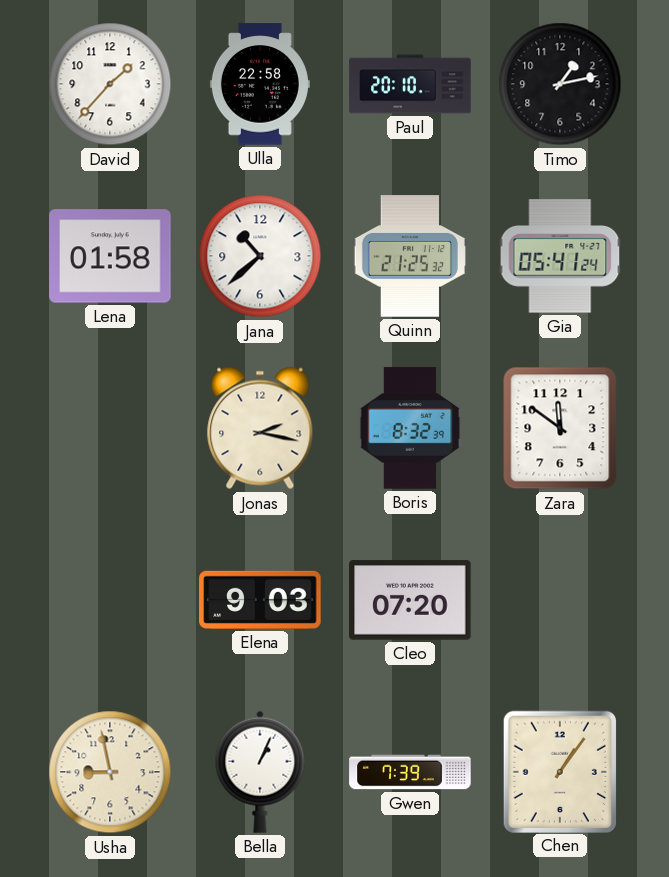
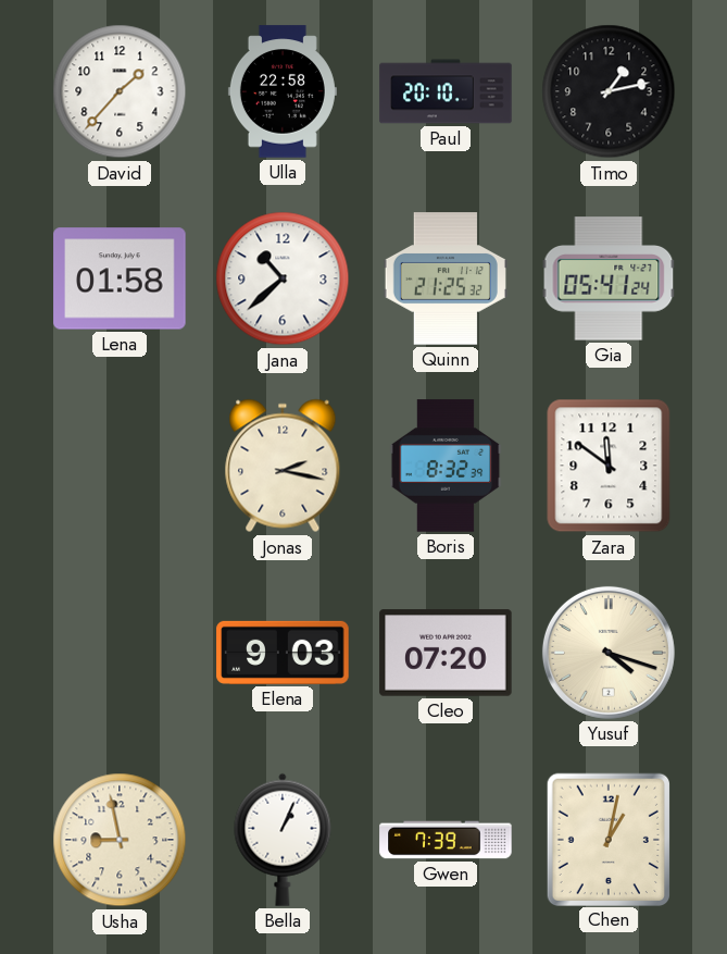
Yusuf: none -> 4:18 (609, 653)
Chen: 1:06 -> 1:02 (607, 839)
